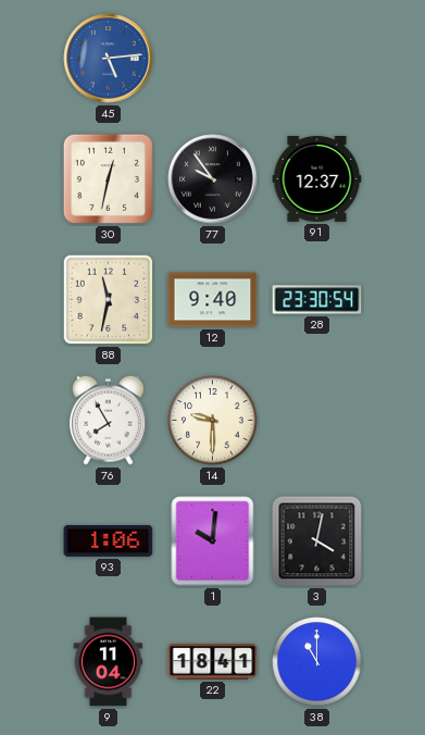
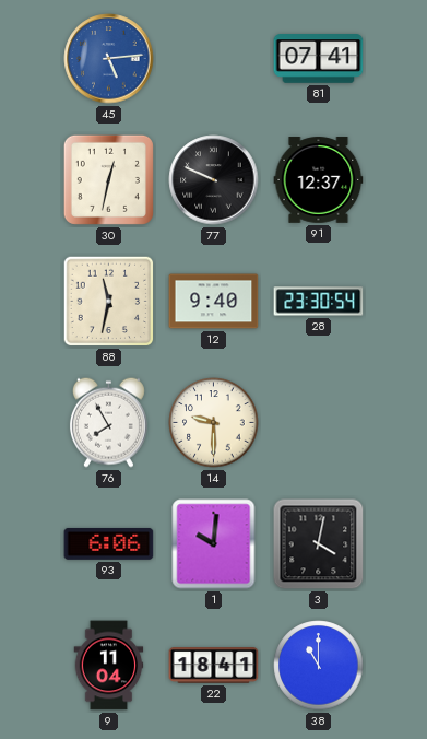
81: none -> 07:41 (319, 59)
77: 9:54 -> 9:49 (214, 180)
93: 1:06 -> 6:06 (109, 543)
